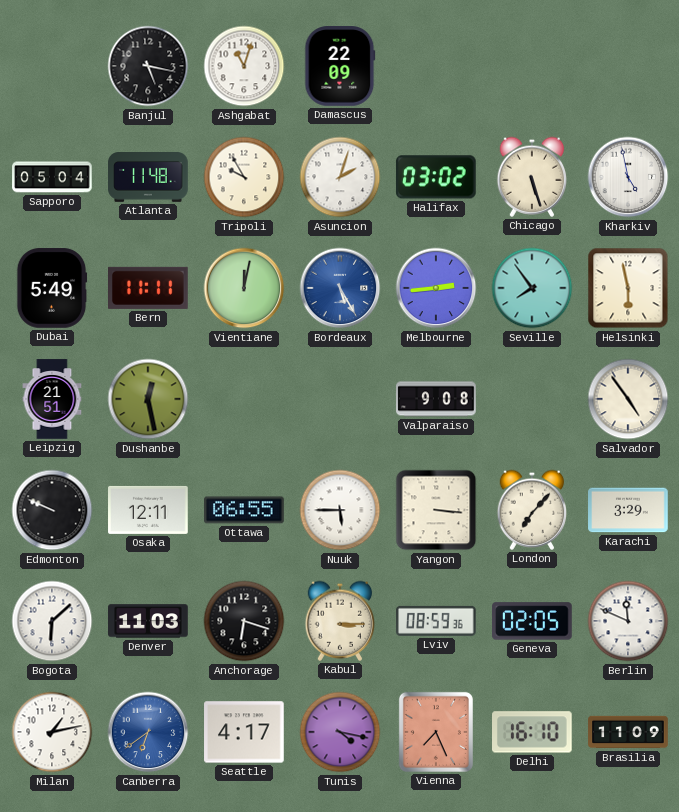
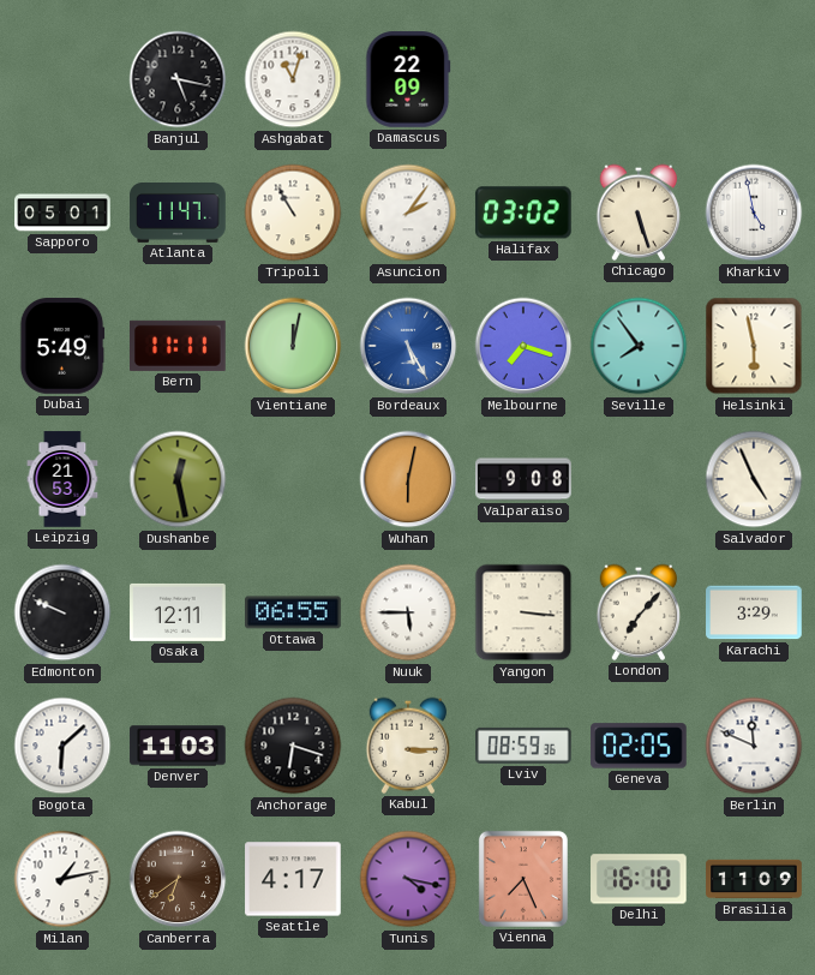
Sapporo: 05:04 -> 05:01 (62, 213)
Atlanta: 11:48 -> 11:47 (178, 214)
Tripoli: 9:55 -> 10:55 (293, 213)
Asuncion: 2:03 -> 2:06 (408, 213)
Melbourne: 2:44 -> 7:18 (523, 346)
Leipzig: 21:51 -> 21:53 (62, 479)
Wuhan: none -> 6:02 (408, 479)
Salvador: 4:54 -> 4:56 (754, 479)
Canberra dial: blue -> brown (178, 879)
